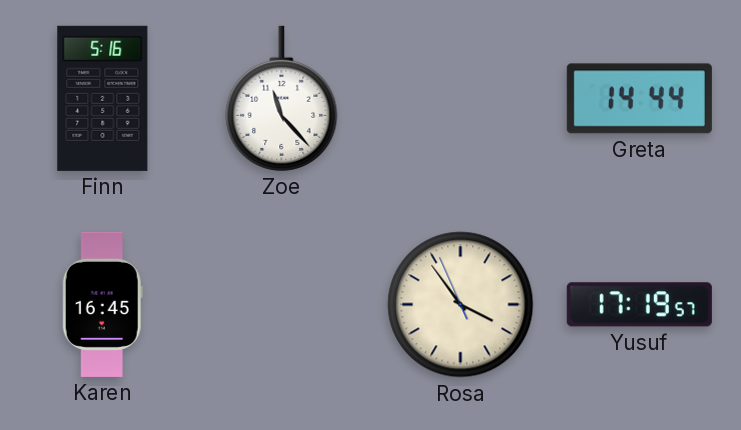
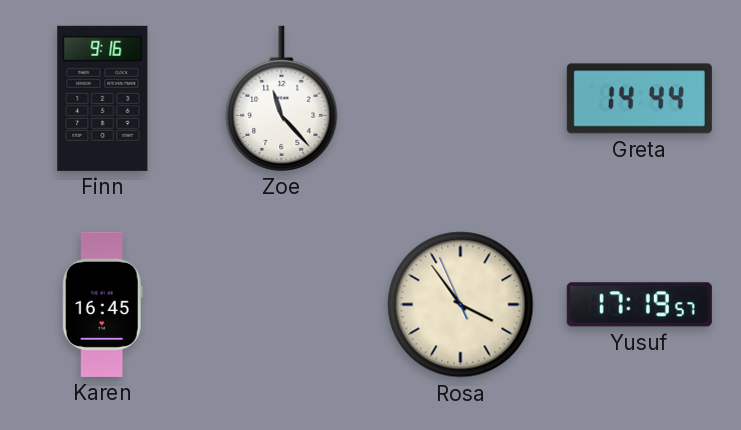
Finn: 5:16 -> 9:16 (103, 98)
